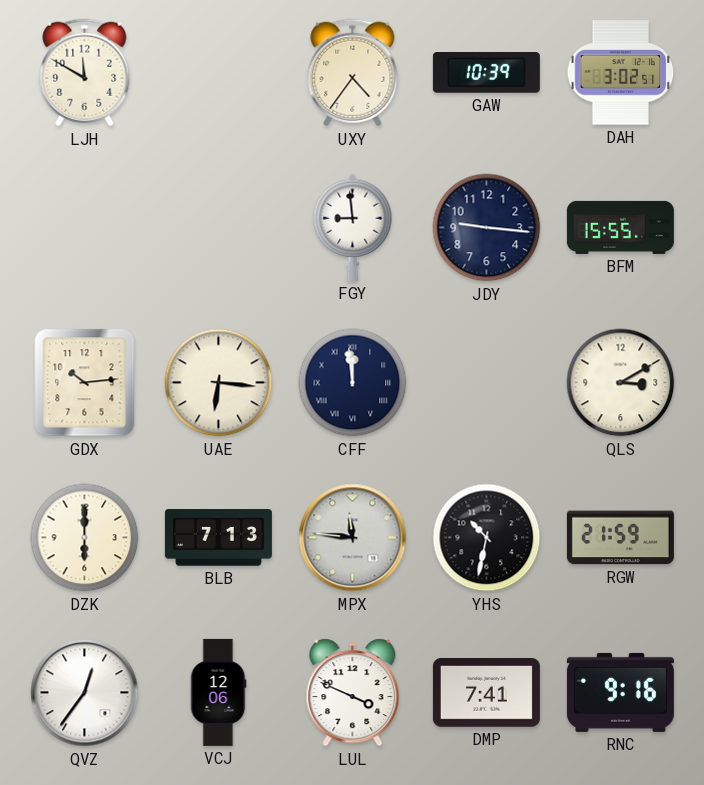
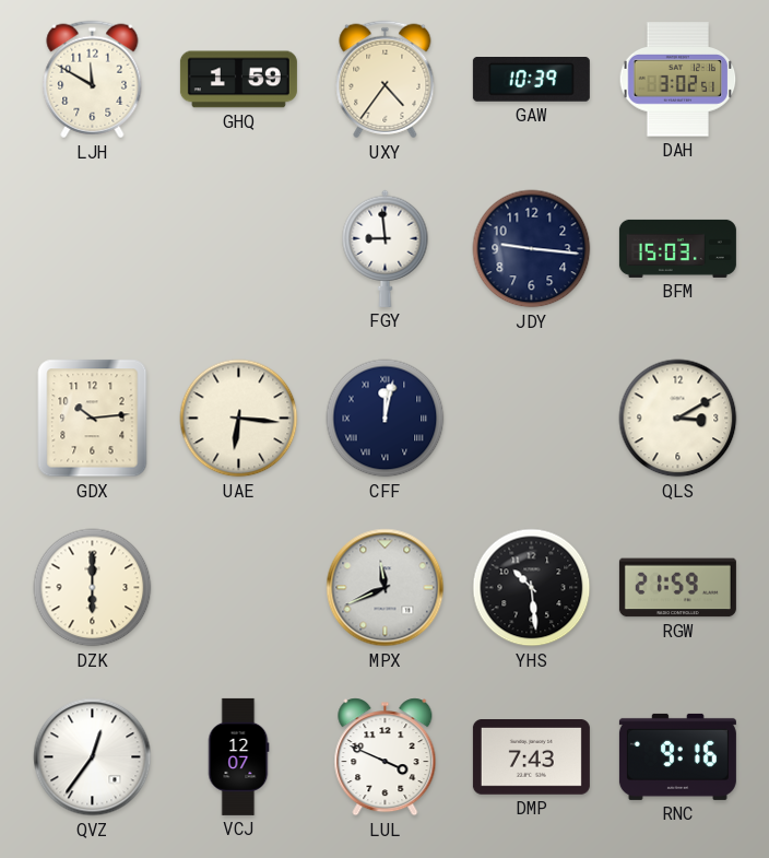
GHQ: none -> 1:59 (238, 80)
BFM: 15:55 -> 15:03 (677, 248)
CFF: 11:59 -> 12:02 (386, 419)
BLB: 7:13 -> none (218, 538)
MPX: 11:46 -> 11:41 (386, 588)
YHS: 10:32 -> 10:29 (532, 588)
VCJ: 12:06 -> 12:07 (238, 756)
DMP: 7:41 -> 7:43 (531, 757)
